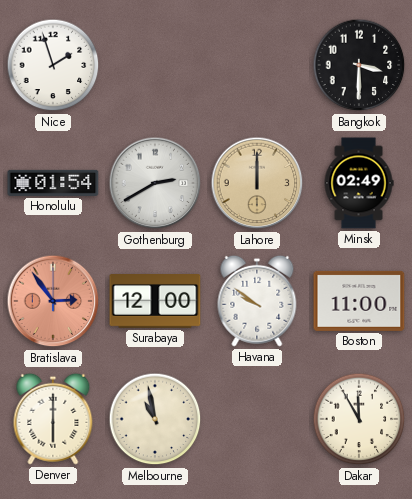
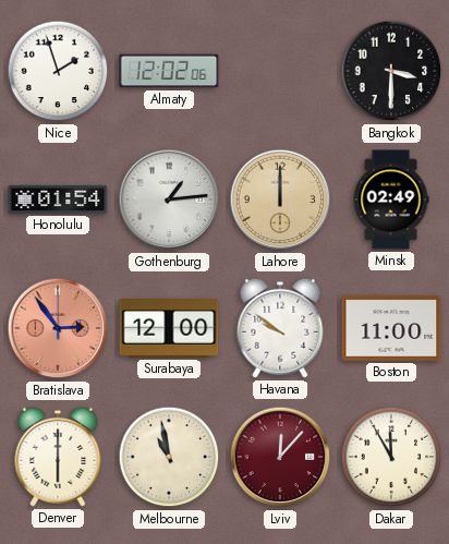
Almaty: none -> 12:02 (169, 71)
Gothenburg: 2:40 -> 1:14 (169, 200)
Lviv: none -> 12:07 (280, 457)
